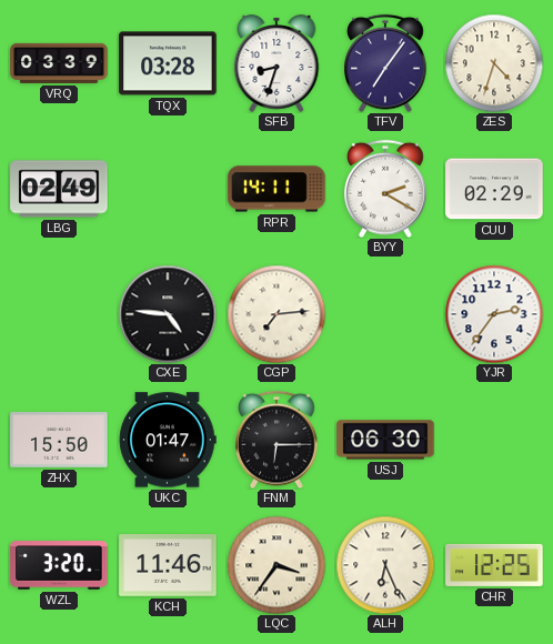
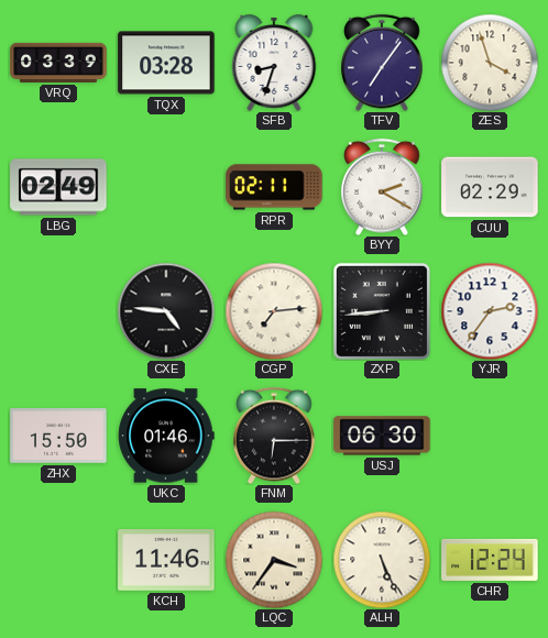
ZES: 4:33 -> 3:57 (490, 63)
RPR: 14:11 -> 02:11 (274, 187)
ZXP: none -> 8:44 (382, 311)
UKC: 01:47 -> 01:46 (166, 436)
WZL: 3:20 -> none (59, 565)
ALH: 6:26 -> 5:26 (382, 560)
CHR: 12:25 -> 12:24 (490, 560)
